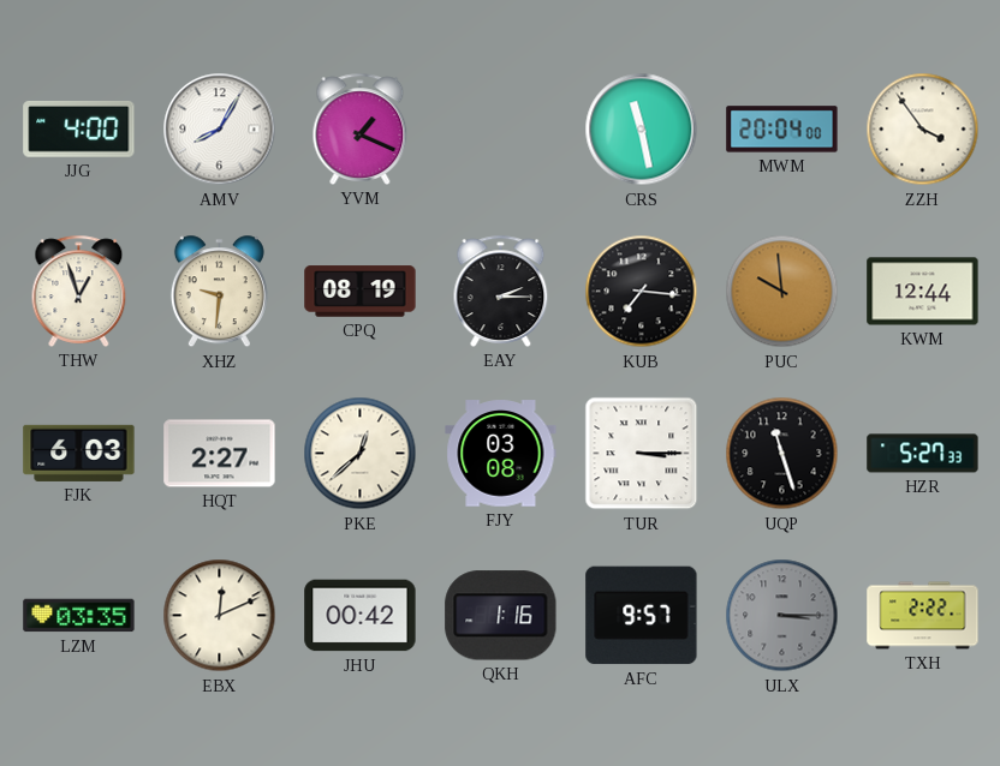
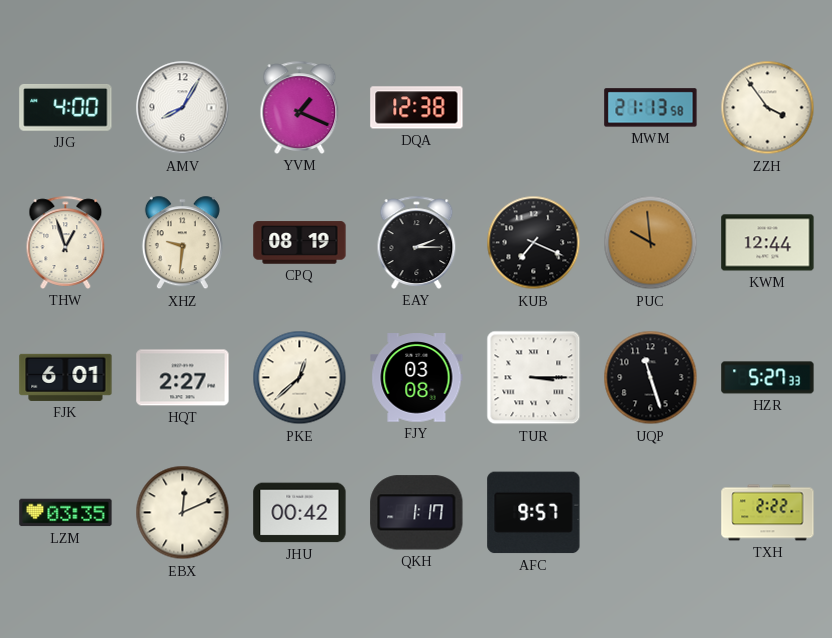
DQA: none -> 12:38 (417, 108)
CRS: 11:28 -> none (642, 130)
MWM: 20:04 -> 21:13 (651, 108)
KUB: 7:16 -> 7:19 (534, 243)
FJK: 6:03 -> 6:01 (66, 377)
QKH: 1:16 -> 1:17 (417, 513)
ULX: 3:15 -> none (782, 616)
